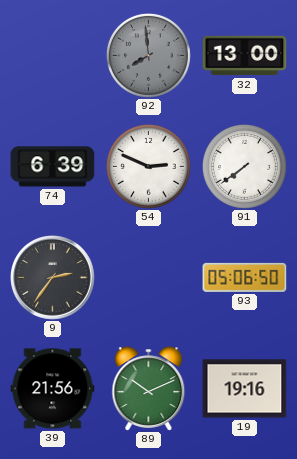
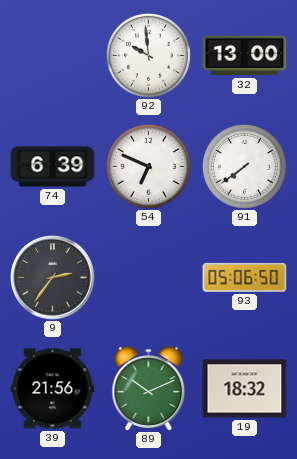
92: 7:59 -> 9:59 (148, 55)
92 dial: grey -> white (148, 55)
54: 2:49 -> 6:49 (148, 166)
19: 19:16 -> 18:32 (245, 389)
